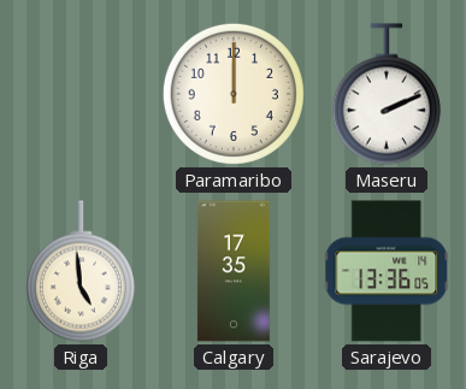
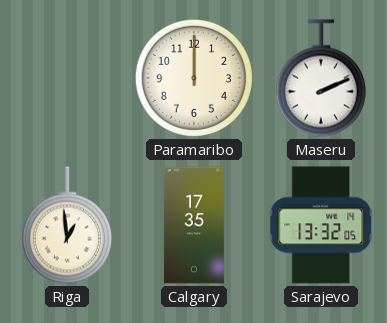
Riga: 4:59 -> 12:59 (67, 225)
Sarajevo: 13:36 -> 13:32 (321, 225)
